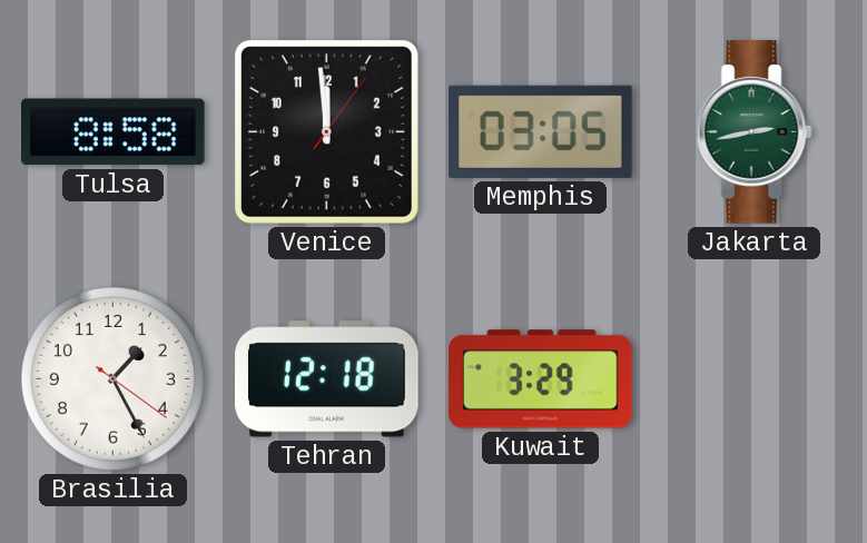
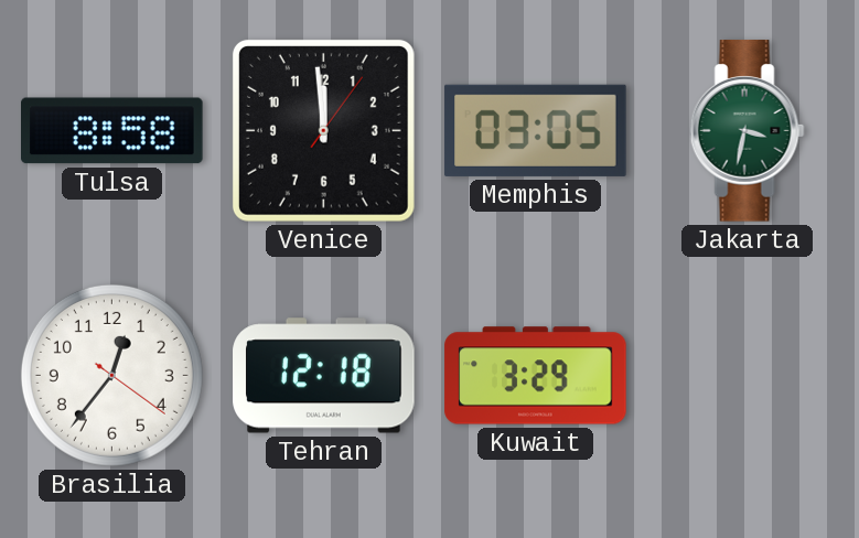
Jakarta: 2:43 -> 3:32 (747, 131)
Brasilia: 1:25 -> 12:36 (111, 375)
